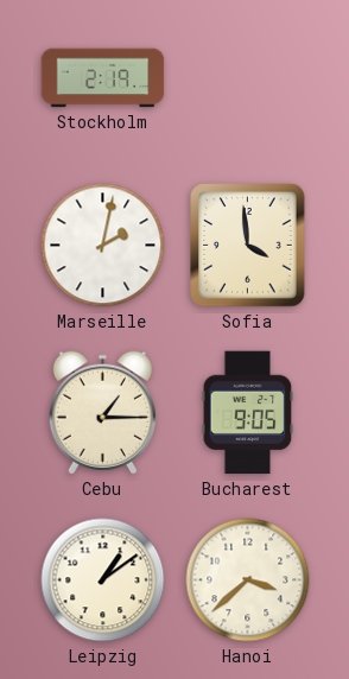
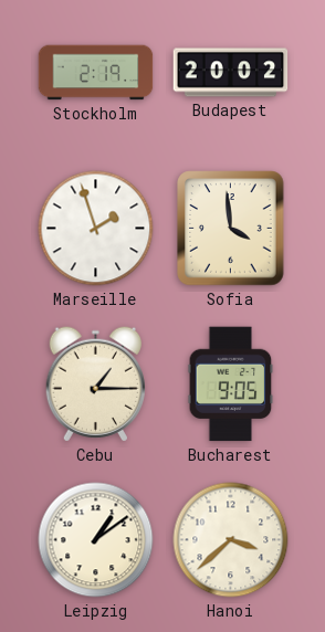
Budapest: none -> 20:02 (231, 73)
Marseille: 2:02 -> 1:57 (96, 229)
